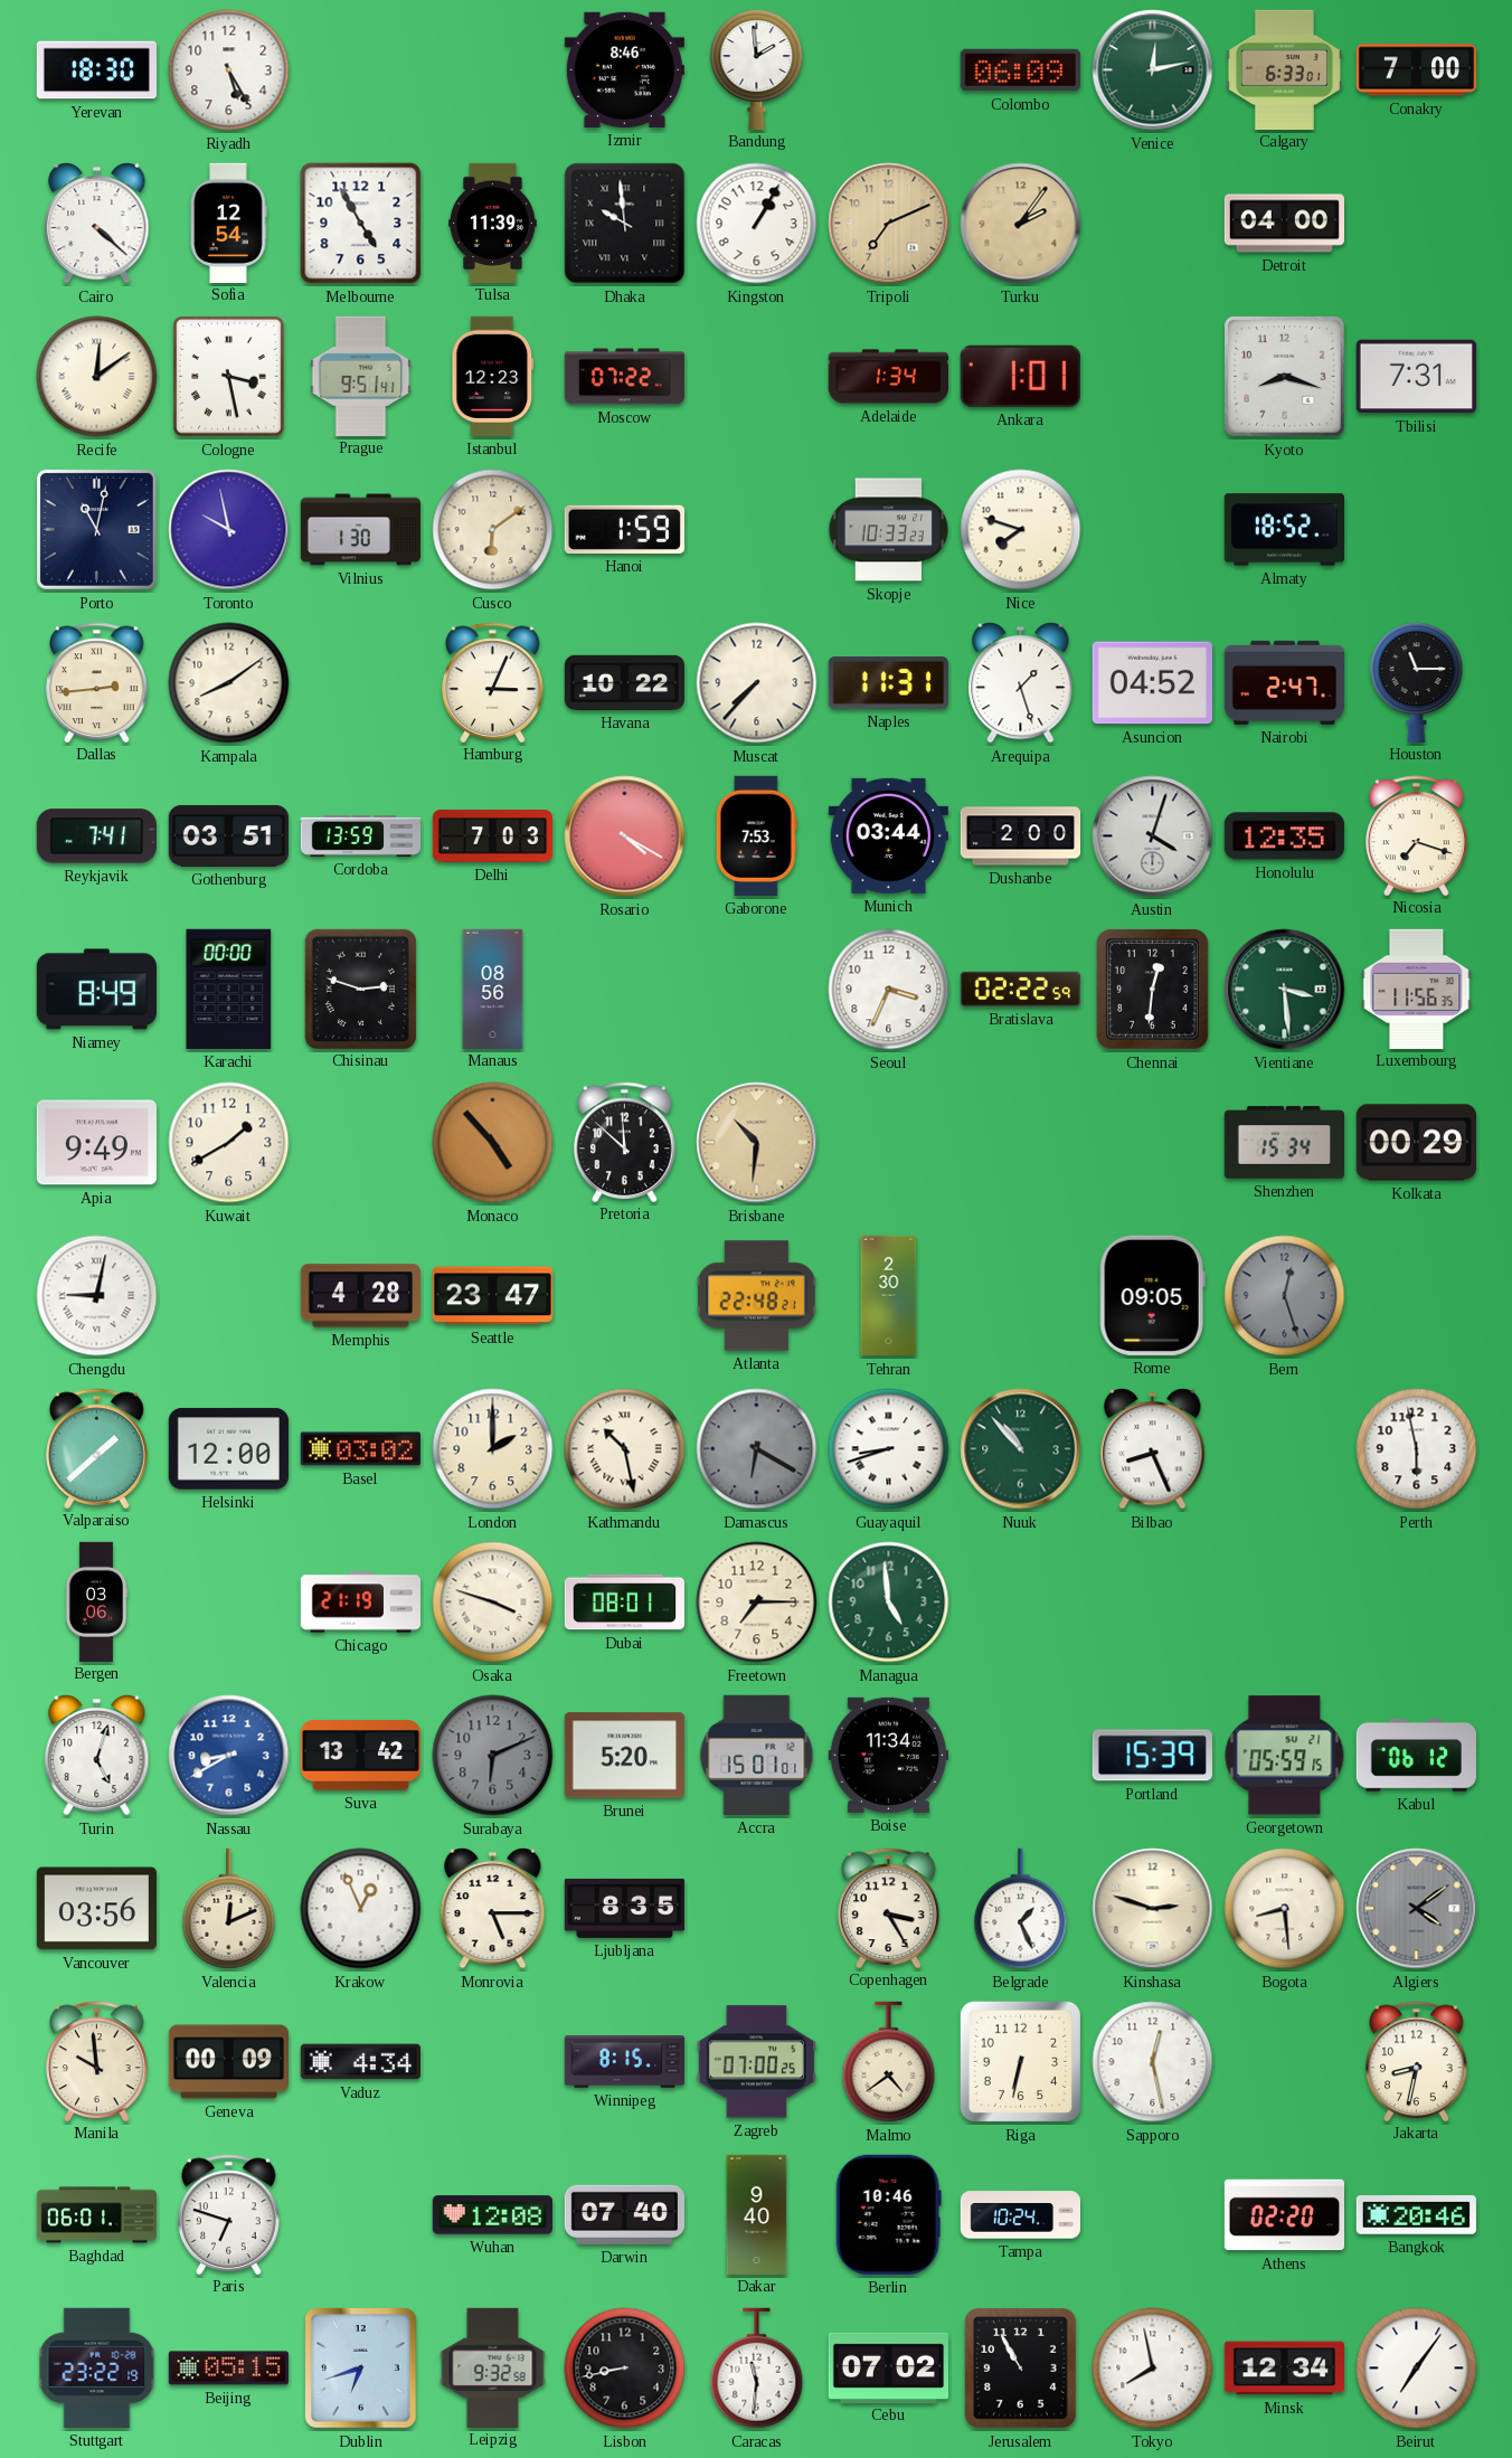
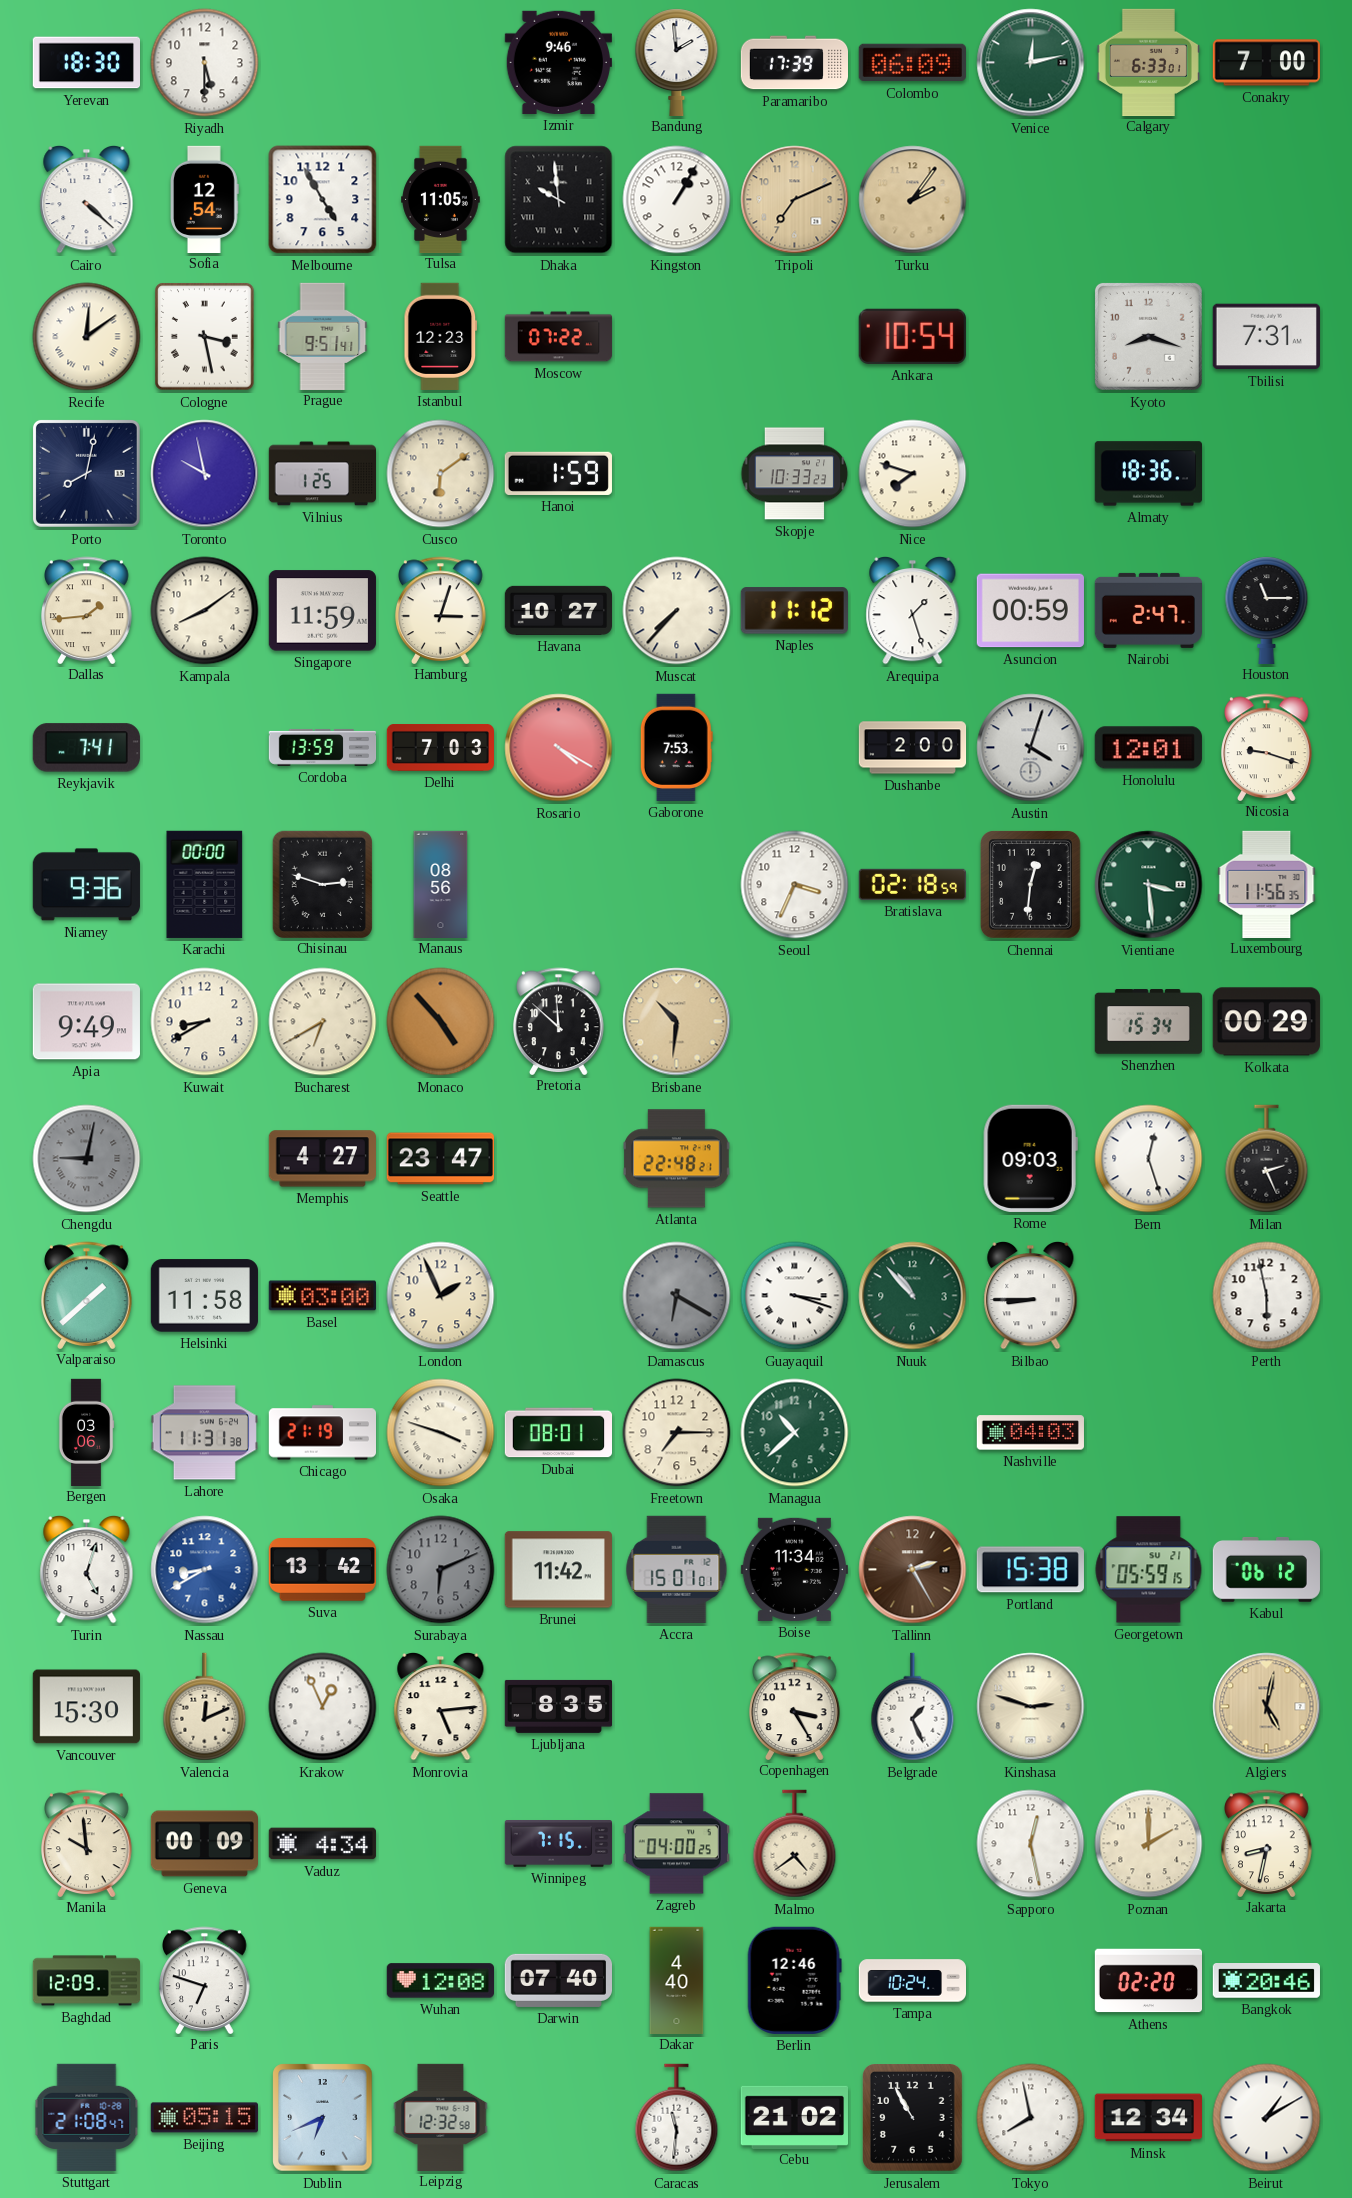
Riyadh: 5:25 -> 5:30 (205, 63)
Izmir: 8:46 -> 9:46 (558, 62)
Paramaribo: none -> 17:39 (794, 63)
Tulsa: 11:39 -> 11:05 (441, 199)
Detroit: 04:00 -> none (1284, 224)
Adelaide: 1:34 -> none (888, 377)
Ankara: 1:01 -> 10:54 (912, 336)
Porto: 11:02 -> 8:02 (86, 473)
Vilnius: 1:30 -> 1:25 (322, 474)
Almaty: 18:52 -> 18:36 (1148, 474)
Dallas: 2:44 -> 1:44 (87, 610)
Singapore: none -> 11:59 (322, 611)
Hamburg: 3:04 -> 3:03 (441, 610)
Havana: 10:22 -> 10:27 (558, 610)
Naples: 11:31 -> 11:12 (794, 611)
Asuncion: 04:52 -> 00:59 (1030, 611)
Gothenburg: 03:51 -> none (228, 835)
Munich: 03:44 -> none (888, 835)
Honolulu: 12:35 -> 12:01 (1148, 748)
Nicosia: 7:18 -> 9:18 (1267, 747)
Niamey: 8:49 -> 9:36 (86, 885)
Bratislava: 02:22 -> 02:18 (912, 884)
Kuwait: 1:40 -> 8:40 (205, 1022)
Bucharest: none -> 6:40 (323, 1022)
Chengdu dial: white -> grey (87, 1159)
Memphis: 4:28 -> 4:27 (322, 1159)
Tehran: 2:30 -> none (889, 1296)
Rome: 09:05 -> 09:03 (1030, 1158)
Bern dial: grey -> white (1149, 1159)
Milan: none -> 2:26 (1267, 1159)
Helsinki: 12:00 -> 11:58 (204, 1296)
Basel: 03:02 -> 03:00 (322, 1296)
London: 2:00 -> 1:56 (441, 1296)
Kathmandu: 10:28 -> none (625, 1449)
Guayaquil: 8:42 -> 3:18 (795, 1296)
Bilbao: 8:26 -> 8:45 (1031, 1295)
Lahore: none -> 11:31 (204, 1433)
Managua: 4:59 -> 10:38 (795, 1433)
Nashville: none -> 04:03 (1030, 1433)
Brunei: 5:20 -> 11:42 (558, 1570)
Tallinn: none -> 2:25 (913, 1570)
Portland: 15:39 -> 15:38 (1030, 1570)
Vancouver: 03:56 -> 15:30 (86, 1707)
Monrovia: 5:15 -> 5:14 (441, 1706)
Bogota: 8:29 -> none (1285, 1909)
Algiers: 4:09 -> 5:02 (1267, 1707)
Algiers dial: grey -> champagne (1267, 1707)
Winnipeg: 8:15 -> 7:15 (558, 1844)
Zagreb: 07:00 -> 04:00 (676, 1844)
Riga: 6:32 -> none (1021, 2062)
Poznan: none -> 2:00 (1149, 1844)
Baghdad: 06:01 -> 12:09 (87, 1981)
Dakar: 9:40 -> 4:40 (677, 1980)
Berlin: 10:46 -> 12:46 (794, 1980)
Stuttgart: 23:22 -> 21:08 (87, 2117)
Dublin: 6:42 -> 6:41 (323, 2118)
Leipzig: 9:32 -> 12:32 (441, 2117)
Lisbon: 8:43 -> none (625, 2369)
Cebu: 07:02 -> 21:02 (794, 2117)
Beirut: 7:06 -> 1:10 (1267, 2118)
